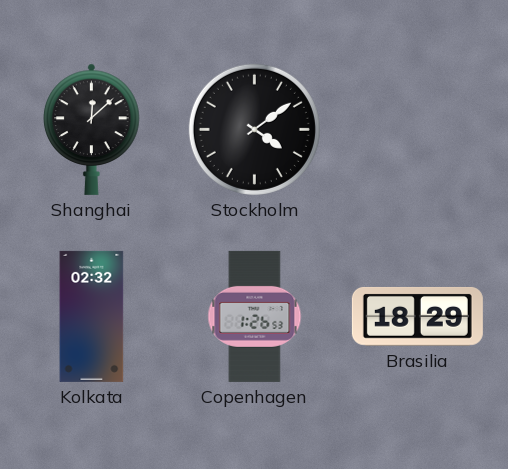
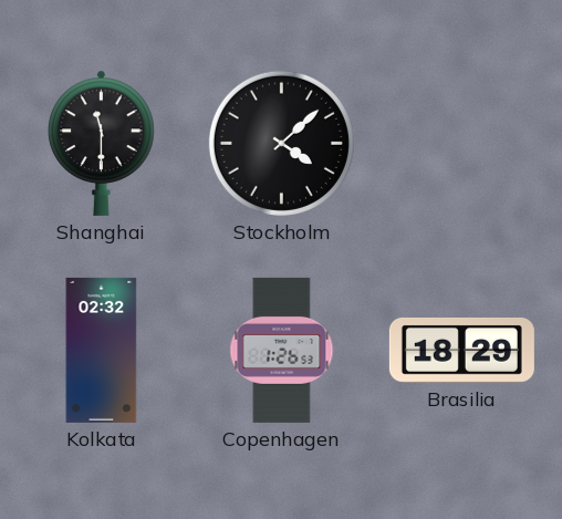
Shanghai: 12:08 -> 11:30 (102, 143)
Stockholm: 4:09 -> 4:08 (281, 143)
